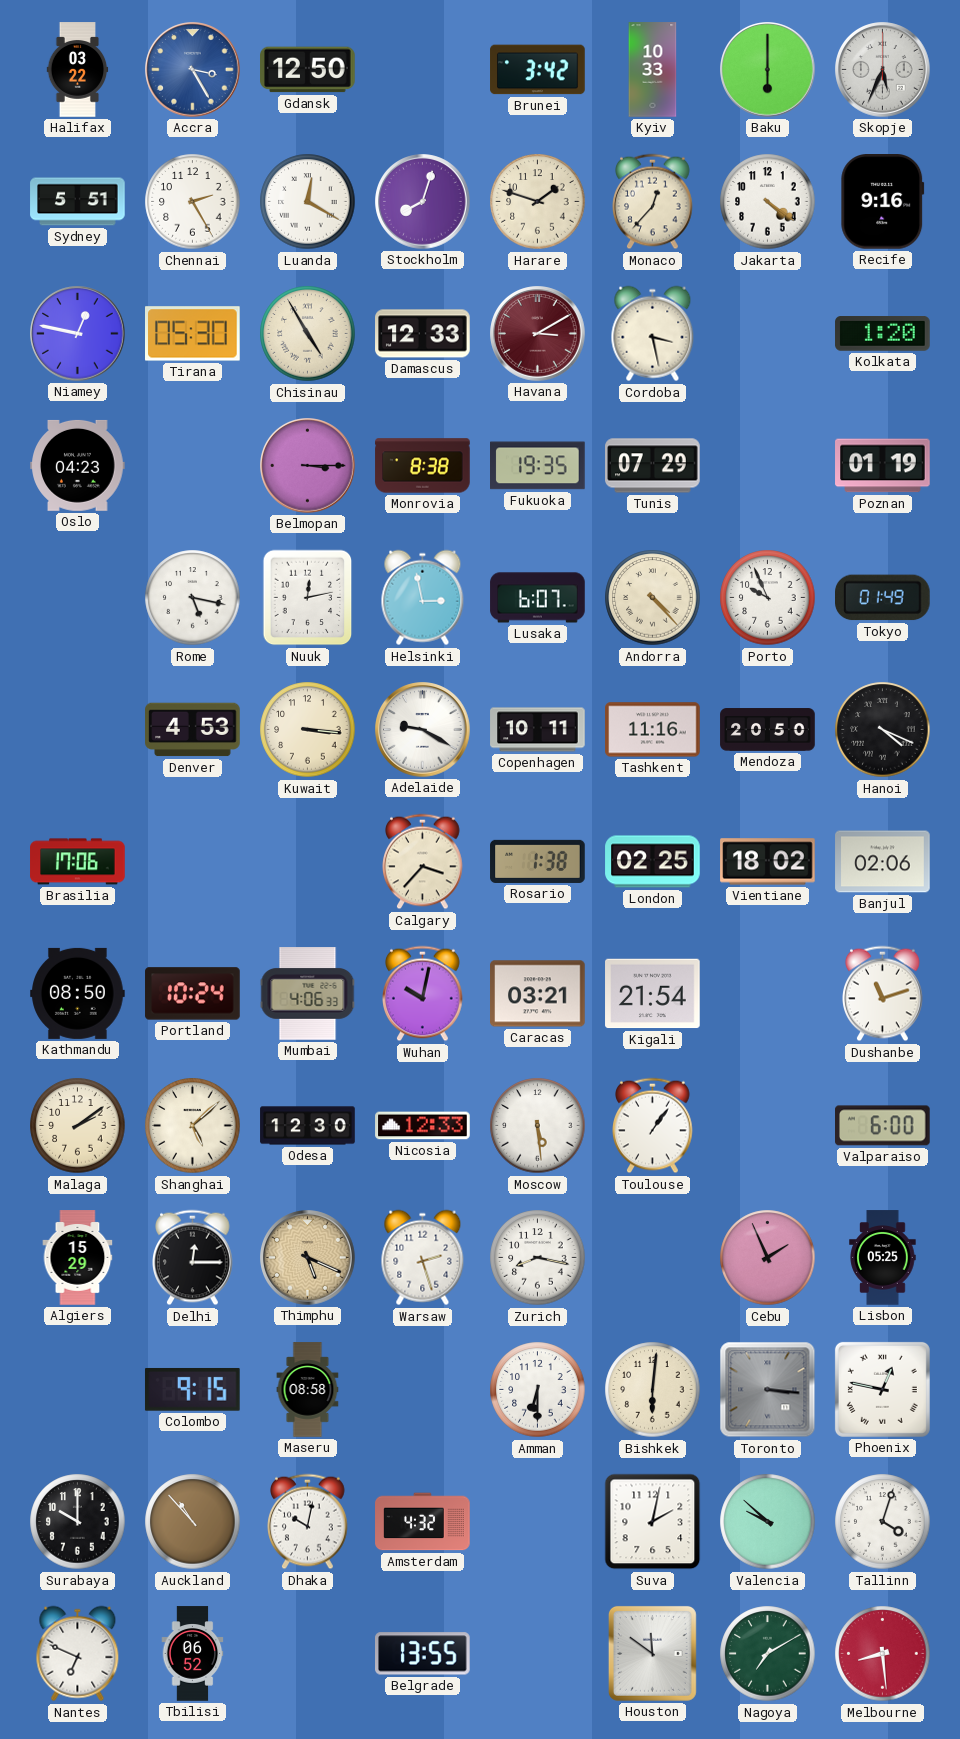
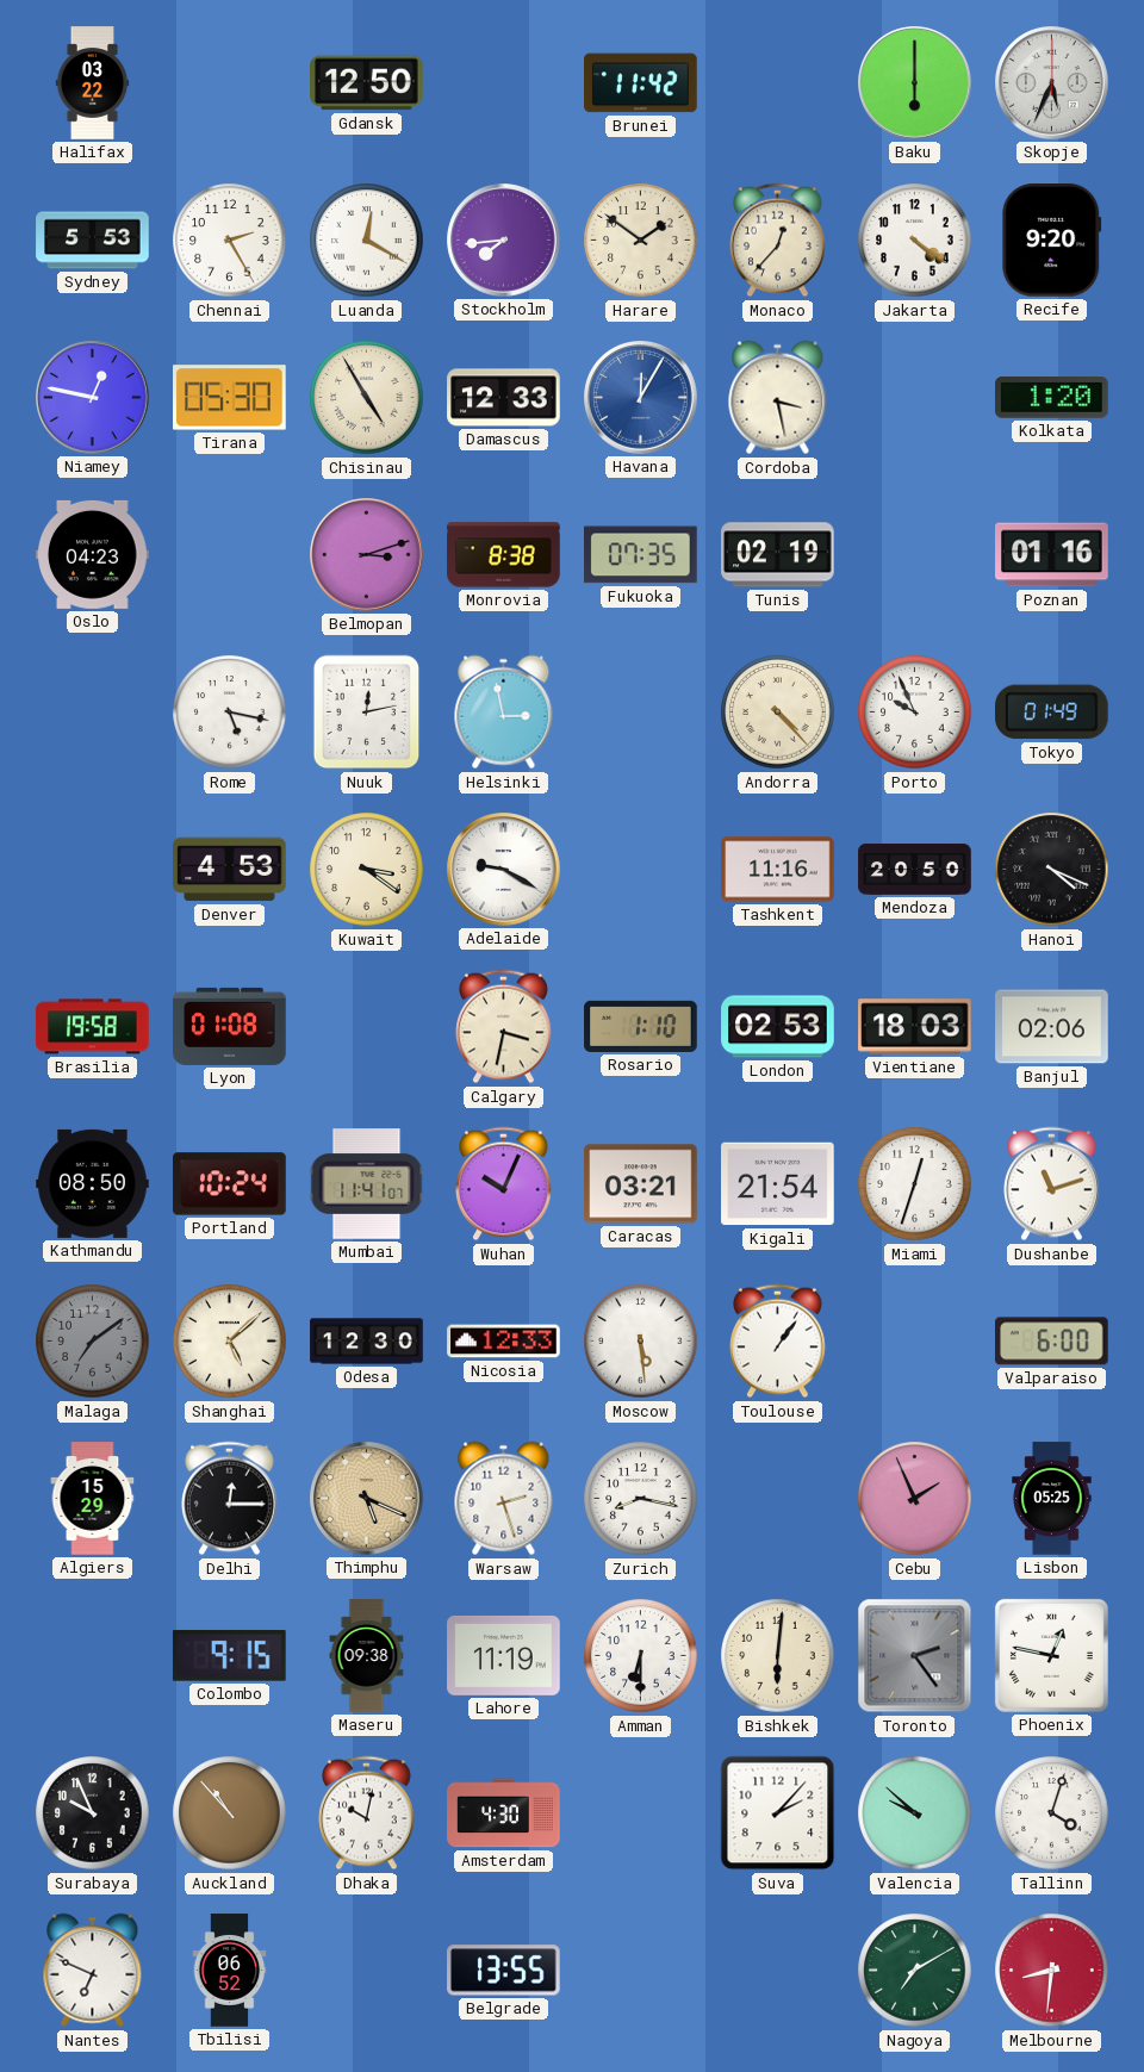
Accra: 3:25 -> none (193, 70)
Brunei: 3:42 -> 11:42 (641, 83)
Kyiv: 10:33 -> none (653, 70)
Sydney: 5:51 -> 5:53 (93, 241)
Stockholm: 8:03 -> 7:44 (504, 241)
Harare: 1:48 -> 1:51 (641, 241)
Recife: 9:16 -> 9:20 (1052, 241)
Havana: 3:10 -> 12:05 (641, 398)
Havana dial: burgundy -> blue (641, 398)
Belmopan: 3:15 -> 3:12 (367, 555)
Fukuoka: 19:35 -> 07:35 (641, 555)
Tunis: 07:29 -> 02:19 (778, 555)
Poznan: 01:19 -> 01:16 (1052, 555)
Lusaka: 6:07 -> none (538, 598)
Kuwait: 3:16 -> 3:21 (367, 870)
Copenhagen: 10:11 -> none (538, 730)
Brasilia: 17:06 -> 19:58 (93, 1027)
Lyon: none -> 01:08 (230, 1026)
Calgary: 3:37 -> 3:32 (504, 1027)
Rosario: 1:38 -> 1:10 (641, 1026)
London: 02:25 -> 02:53 (778, 1027)
Vientiane: 18:02 -> 18:03 (915, 1027)
Mumbai: 4:06 -> 11:41 (367, 1184)
Wuhan: 10:02 -> 10:04 (504, 1184)
Miami: none -> 12:33 (915, 1184)
Malaga: 2:09 -> 7:09 (93, 1342)
Malaga dial: cream -> grey (93, 1342)
Maseru: 08:58 -> 09:38 (367, 1656)
Lahore: none -> 11:19 (504, 1655)
Toronto: 3:16 -> 2:24 (915, 1656)
Surabaya: 10:00 -> 9:56 (93, 1813)
Amsterdam: 4:32 -> 4:30 (504, 1813)
Suva: 2:02 -> 2:07 (778, 1813)
Houston: 11:51 -> none (652, 1653)
Melbourne: 8:29 -> 8:31 (1052, 1971)
